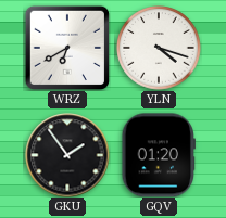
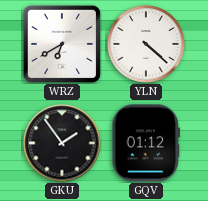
YLN: 4:18 -> 4:22 (146, 44)
GQV: 01:20 -> 01:12 (145, 143)
